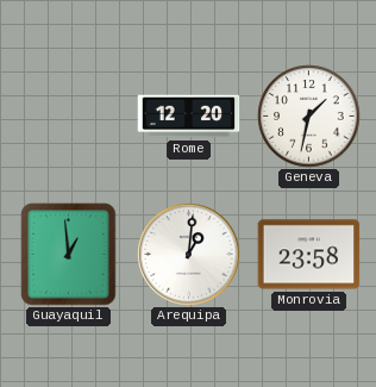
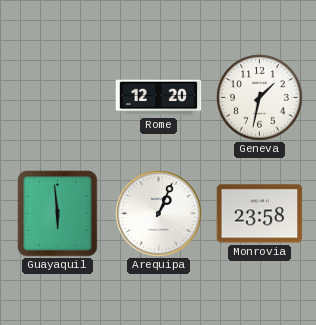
Guayaquil: 12:59 -> 5:59 (58, 214)
Arequipa: 1:01 -> 1:04 (159, 214)
